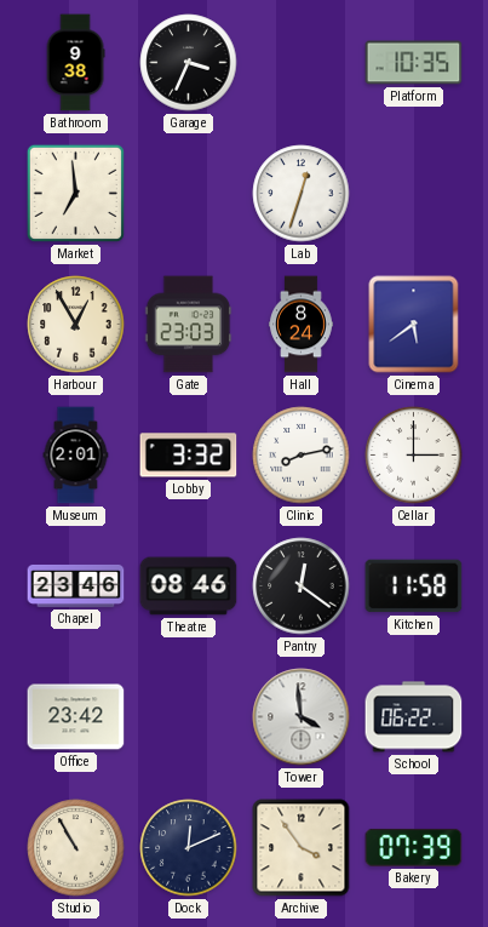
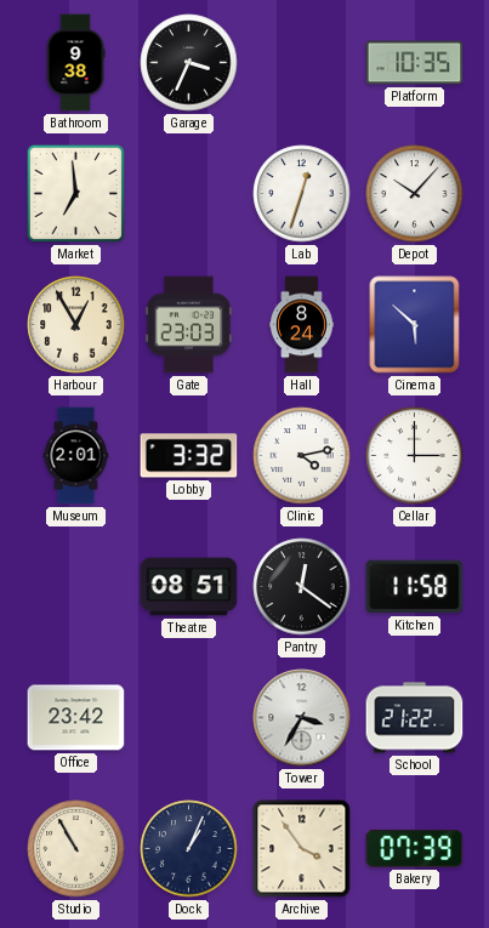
Depot: none -> 10:07 (415, 194)
Cinema: 5:39 -> 5:52 (415, 325)
Clinic: 8:13 -> 4:13 (302, 456)
Chapel: 23:46 -> none (76, 585)
Theatre: 08:46 -> 08:51 (189, 587)
Tower: 3:59 -> 3:35 (302, 718)
School: 06:22 -> 21:22 (415, 718)
Dock: 12:11 -> 1:04 (189, 849)
